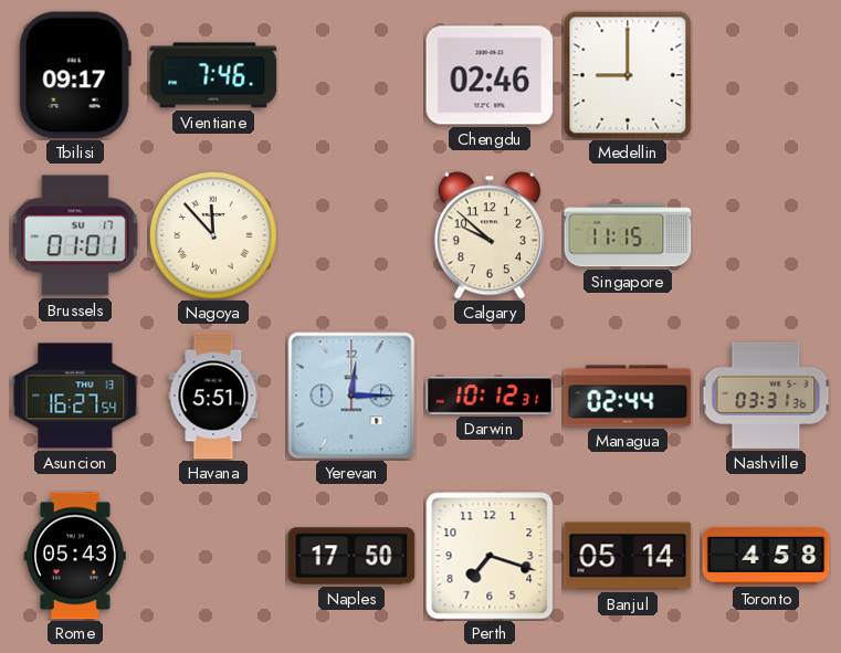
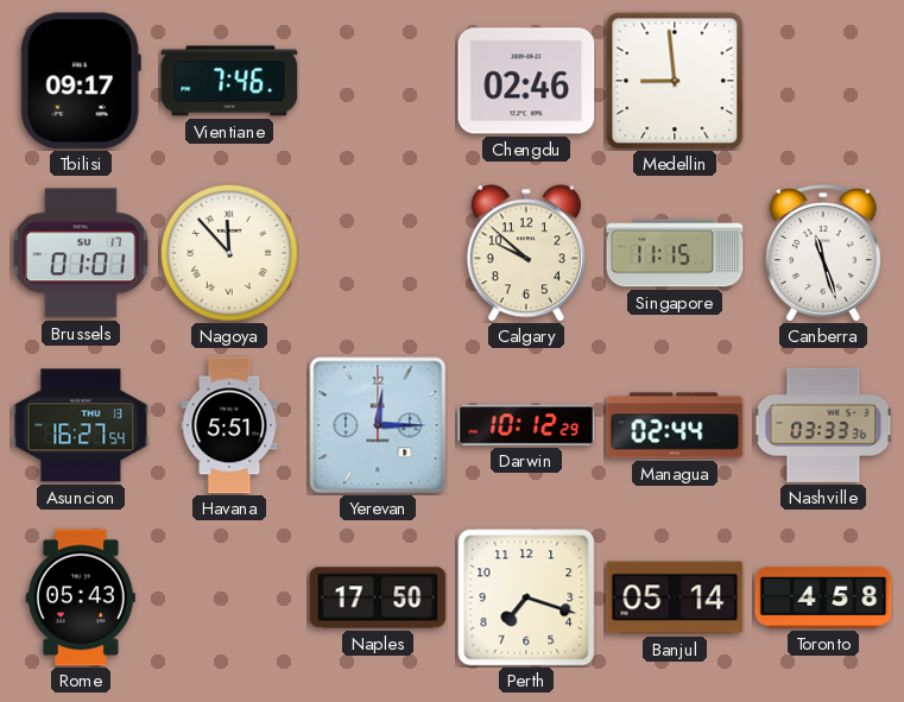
Medellin: 9:00 -> 8:59 (675, 81)
Canberra: none -> 11:27 (823, 254)
Darwin: 10:12:31 -> 10:12:29 (526, 425)
Nashville: 03:31 -> 03:33 (823, 425)
